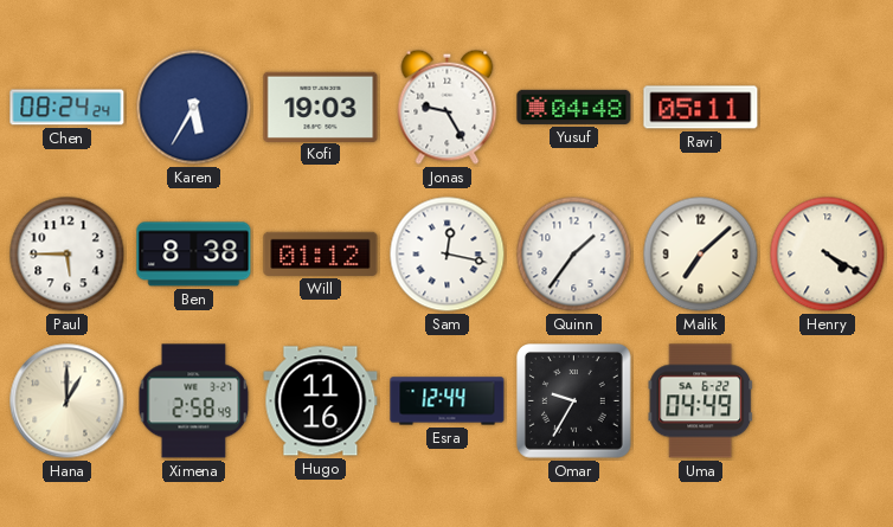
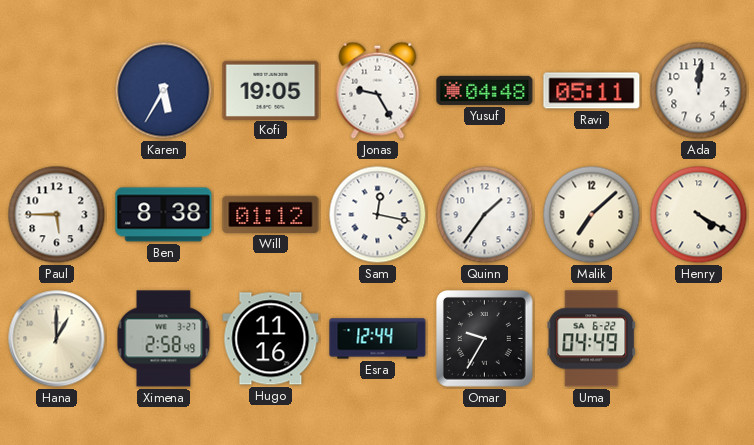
Chen: 08:24 -> none (68, 108)
Kofi: 19:03 -> 19:05 (271, 90)
Ada: none -> 12:01 (699, 91)
